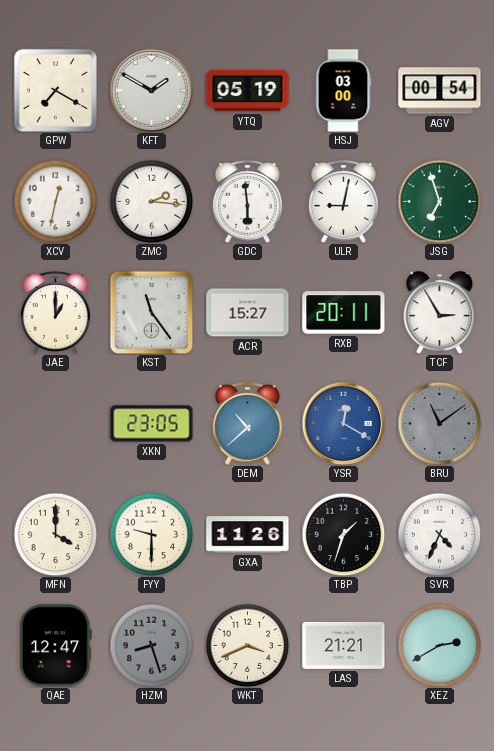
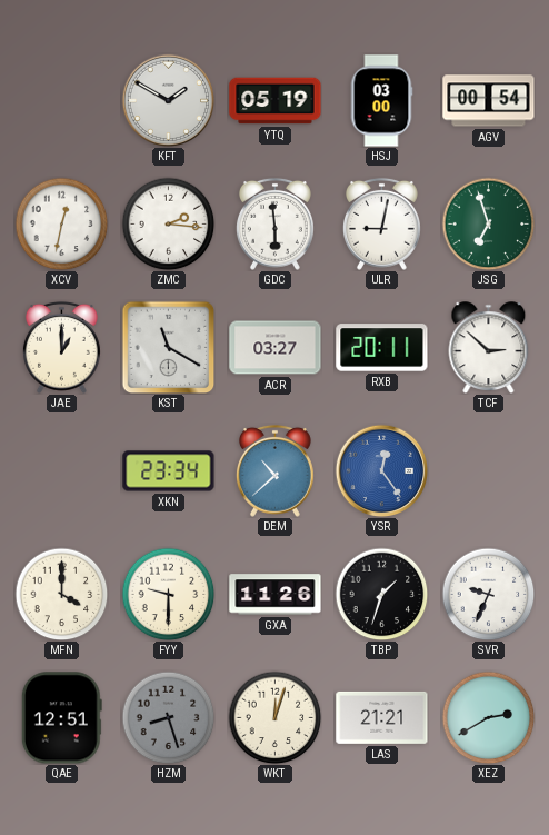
GPW: 7:20 -> none (55, 90)
KST: 11:24 -> 11:20 (168, 347)
ACR: 15:27 -> 03:27 (276, 348)
TCF: 2:55 -> 2:52 (489, 348)
XKN: 23:05 -> 23:34 (169, 471)
YSR: 12:20 -> 12:24 (381, 470)
BRU: 11:09 -> none (439, 423)
SVR: 4:34 -> 9:34 (488, 594)
QAE: 12:47 -> 12:51 (61, 718)
WKT: 3:41 -> 12:03 (274, 717)
